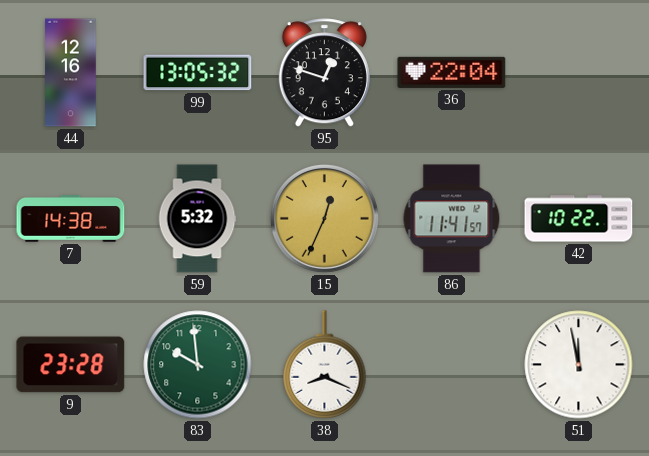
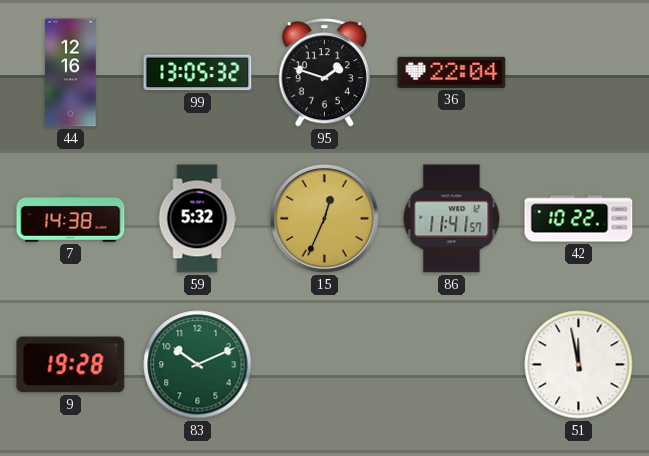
95: 12:48 -> 1:48 (324, 73)
9: 23:28 -> 19:28 (71, 365)
83: 9:59 -> 10:11 (198, 365)
38: 8:19 -> none (325, 365)
